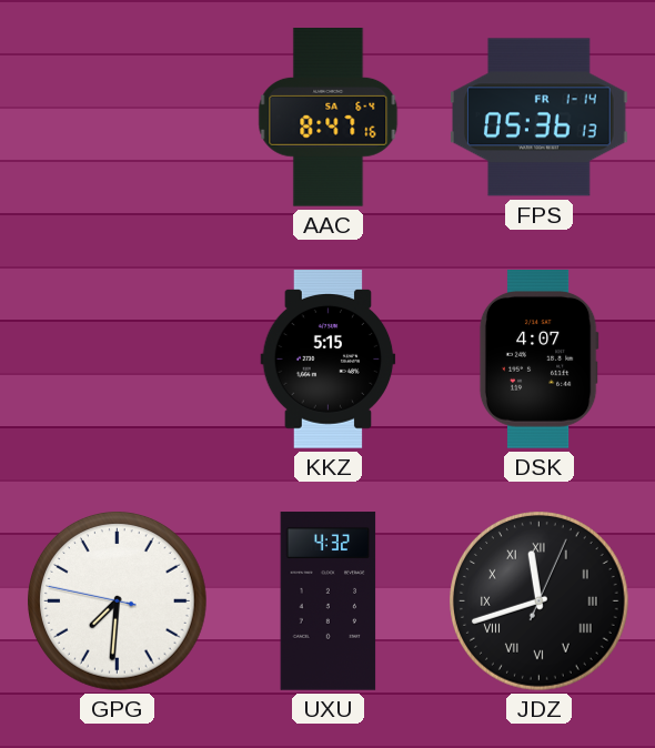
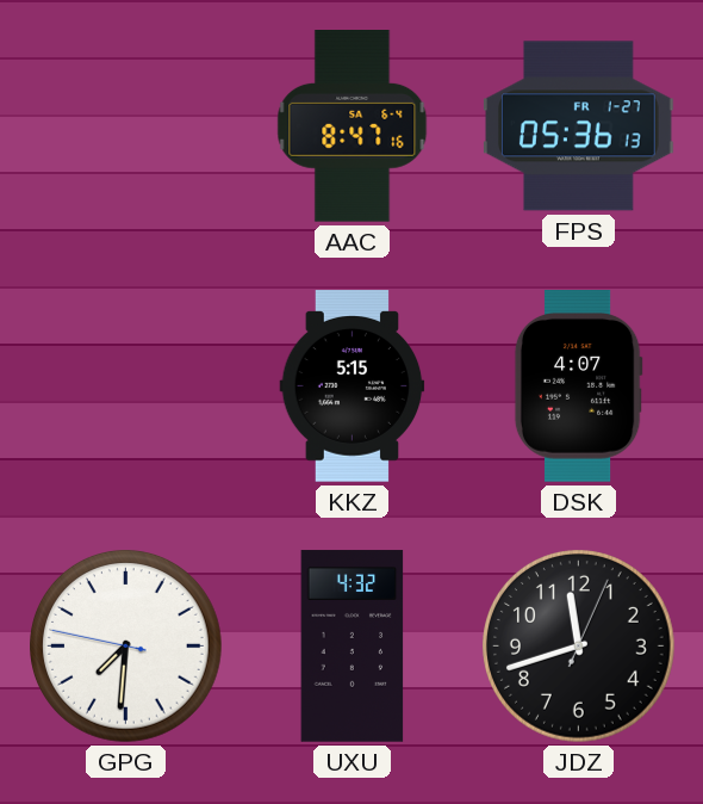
FPS date: FR 1-14 -> FR 1-27 (579, 126)
JDZ numerals: Roman -> Arabic (579, 647)
